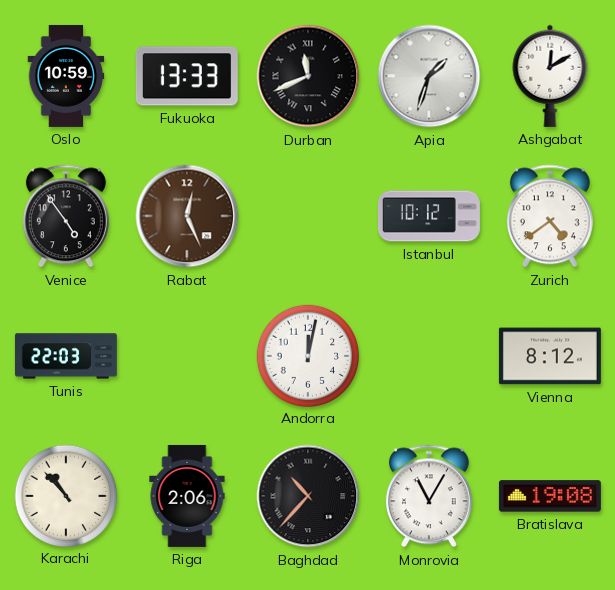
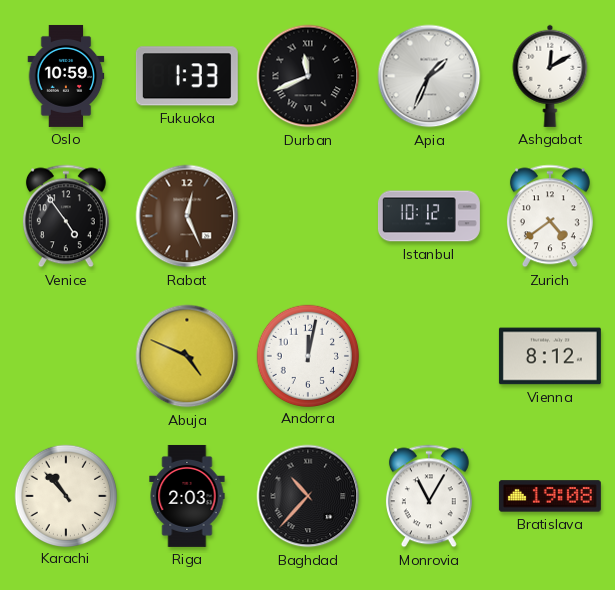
Fukuoka: 13:33 -> 1:33 (187, 76)
Apia: 1:33 -> 1:34 (429, 76)
Tunis: 22:03 -> none (66, 356)
Abuja: none -> 4:49 (187, 356)
Riga: 2:06 -> 2:03 (187, 496)
